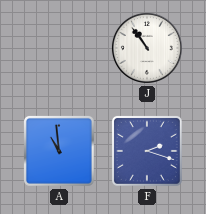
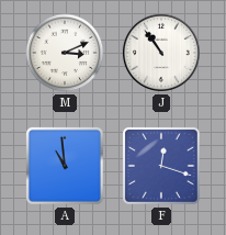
M: none -> 3:11 (65, 53)
F: 2:18 -> 12:18 (161, 166)
